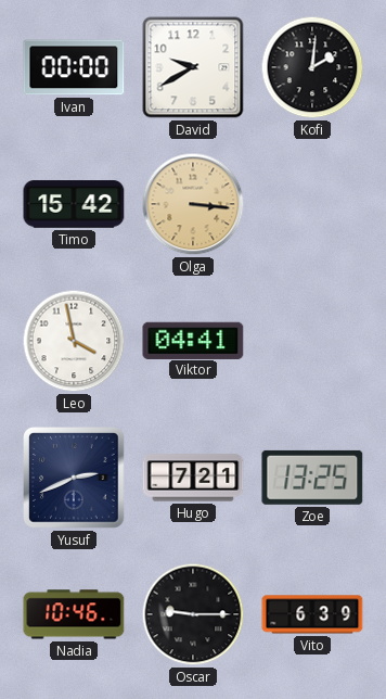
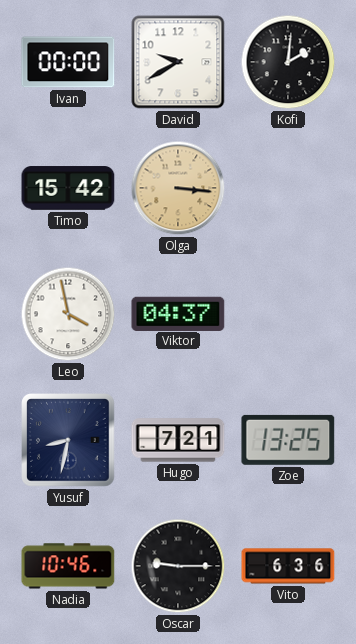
Viktor: 04:41 -> 04:37 (178, 313)
Yusuf: 2:41 -> 8:32 (68, 440)
Vito: 6:39 -> 6:36 (288, 566)
